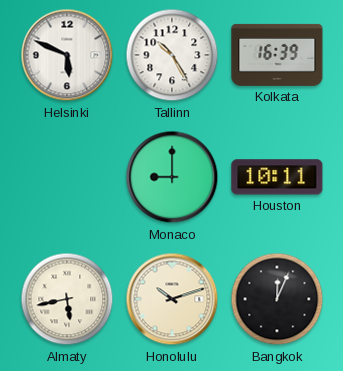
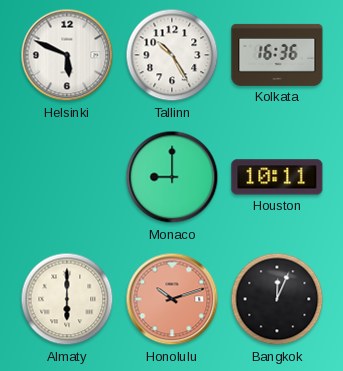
Kolkata: 16:39 -> 16:36 (277, 55)
Almaty: 5:43 -> 6:00 (67, 299)
Honolulu dial: cream -> salmon (172, 299)
